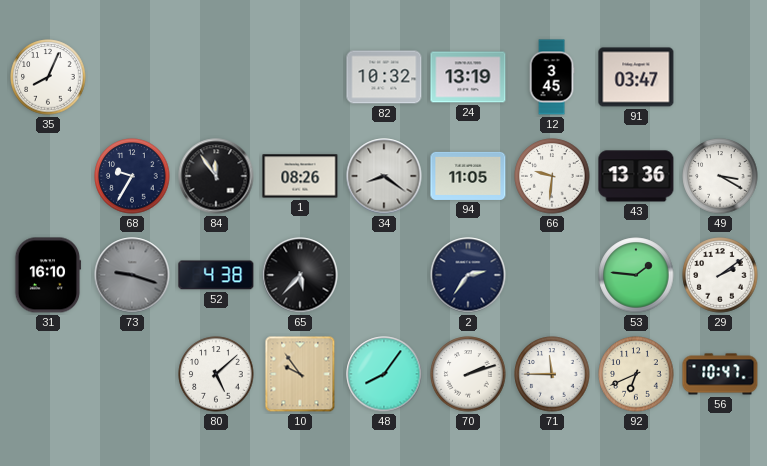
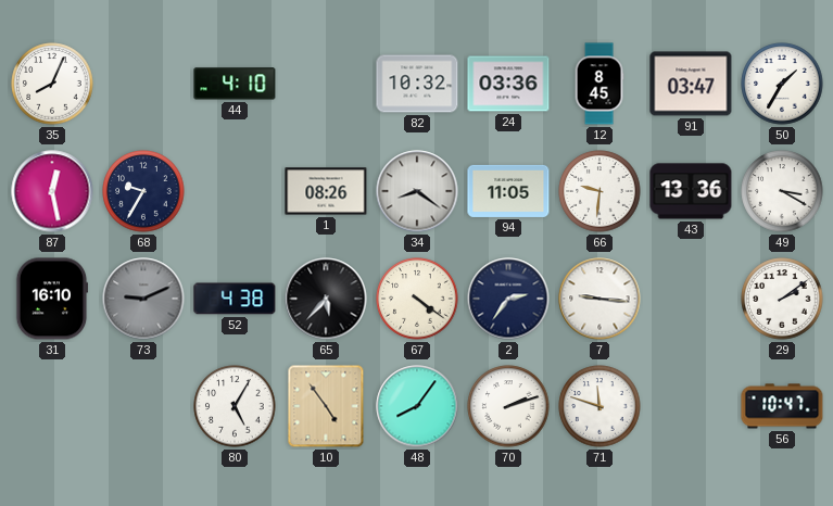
44: none -> 4:10 (235, 84)
24: 13:19 -> 03:36 (508, 84)
12: 3:45 -> 8:45 (599, 84)
50: none -> 1:35 (782, 84)
87: none -> 12:28 (52, 191)
84: 11:54 -> none (216, 176)
73: 9:18 -> 9:11 (143, 299)
67: none -> 4:21 (417, 299)
7: none -> 9:16 (599, 299)
53: 1:46 -> none (636, 275)
80: 5:08 -> 5:05 (235, 406)
10: 9:54 -> 4:54 (326, 406)
71: 11:45 -> 11:48 (599, 406)
92: 6:41 -> none (636, 374)
